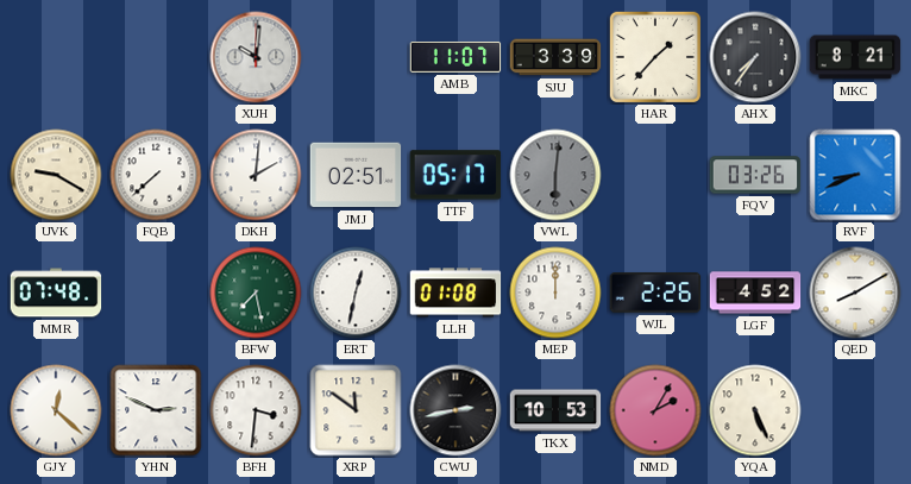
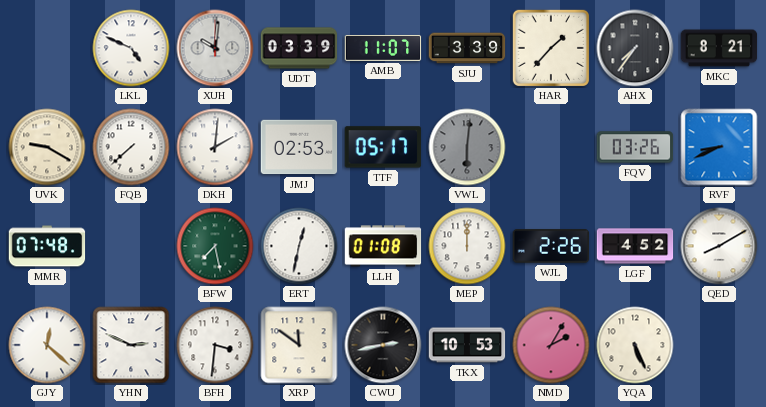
LKL: none -> 4:49 (131, 48)
UDT: none -> 03:39 (299, 48)
JMJ: 02:51 -> 02:53 (299, 147)
